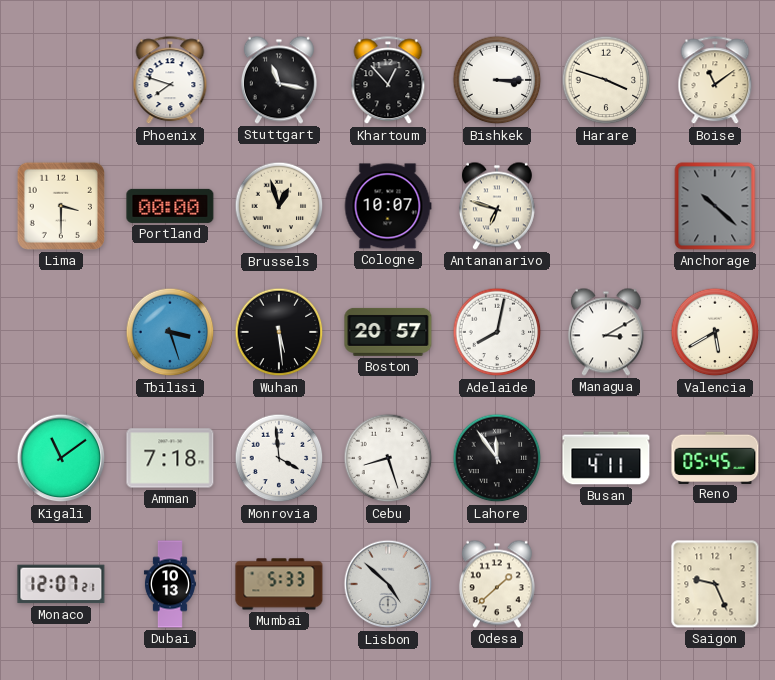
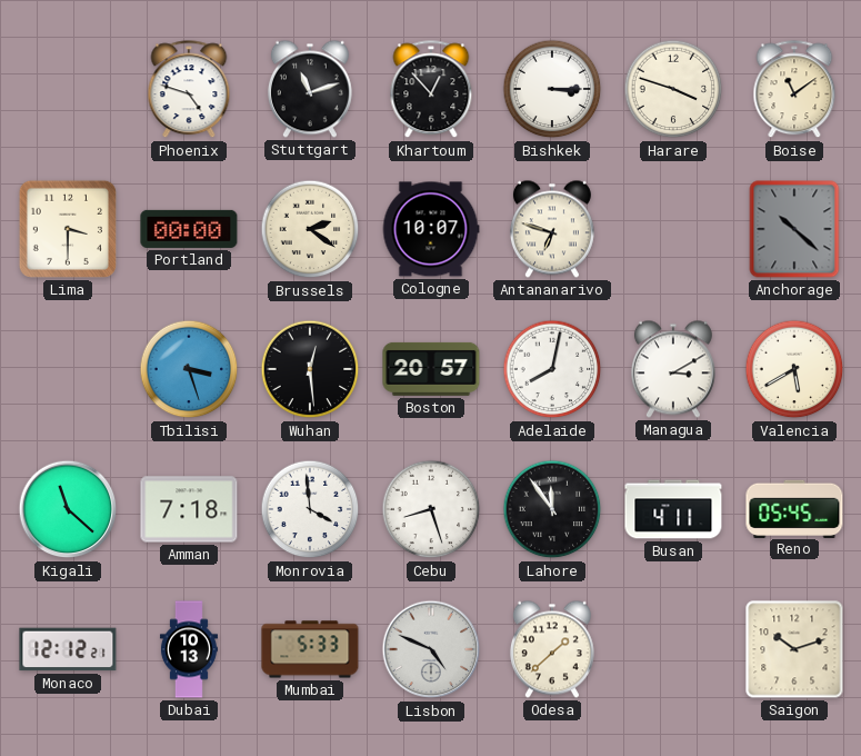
Phoenix: 7:48 -> 4:48 (189, 90)
Stuttgart: 11:17 -> 11:12 (310, 89)
Brussels: 12:57 -> 2:21 (310, 229)
Wuhan: 5:29 -> 12:29 (310, 369)
Kigali: 11:09 -> 11:22 (68, 509)
Monaco: 12:07 -> 12:12 (68, 649)
Lisbon: 4:52 -> 4:49 (431, 649)
Saigon: 9:26 -> 10:12 (794, 649)
